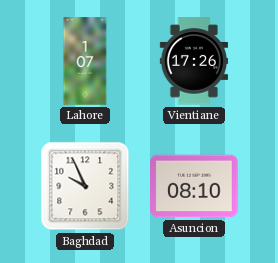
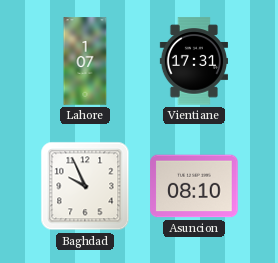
Vientiane: 17:26 -> 17:31 (193, 61)
